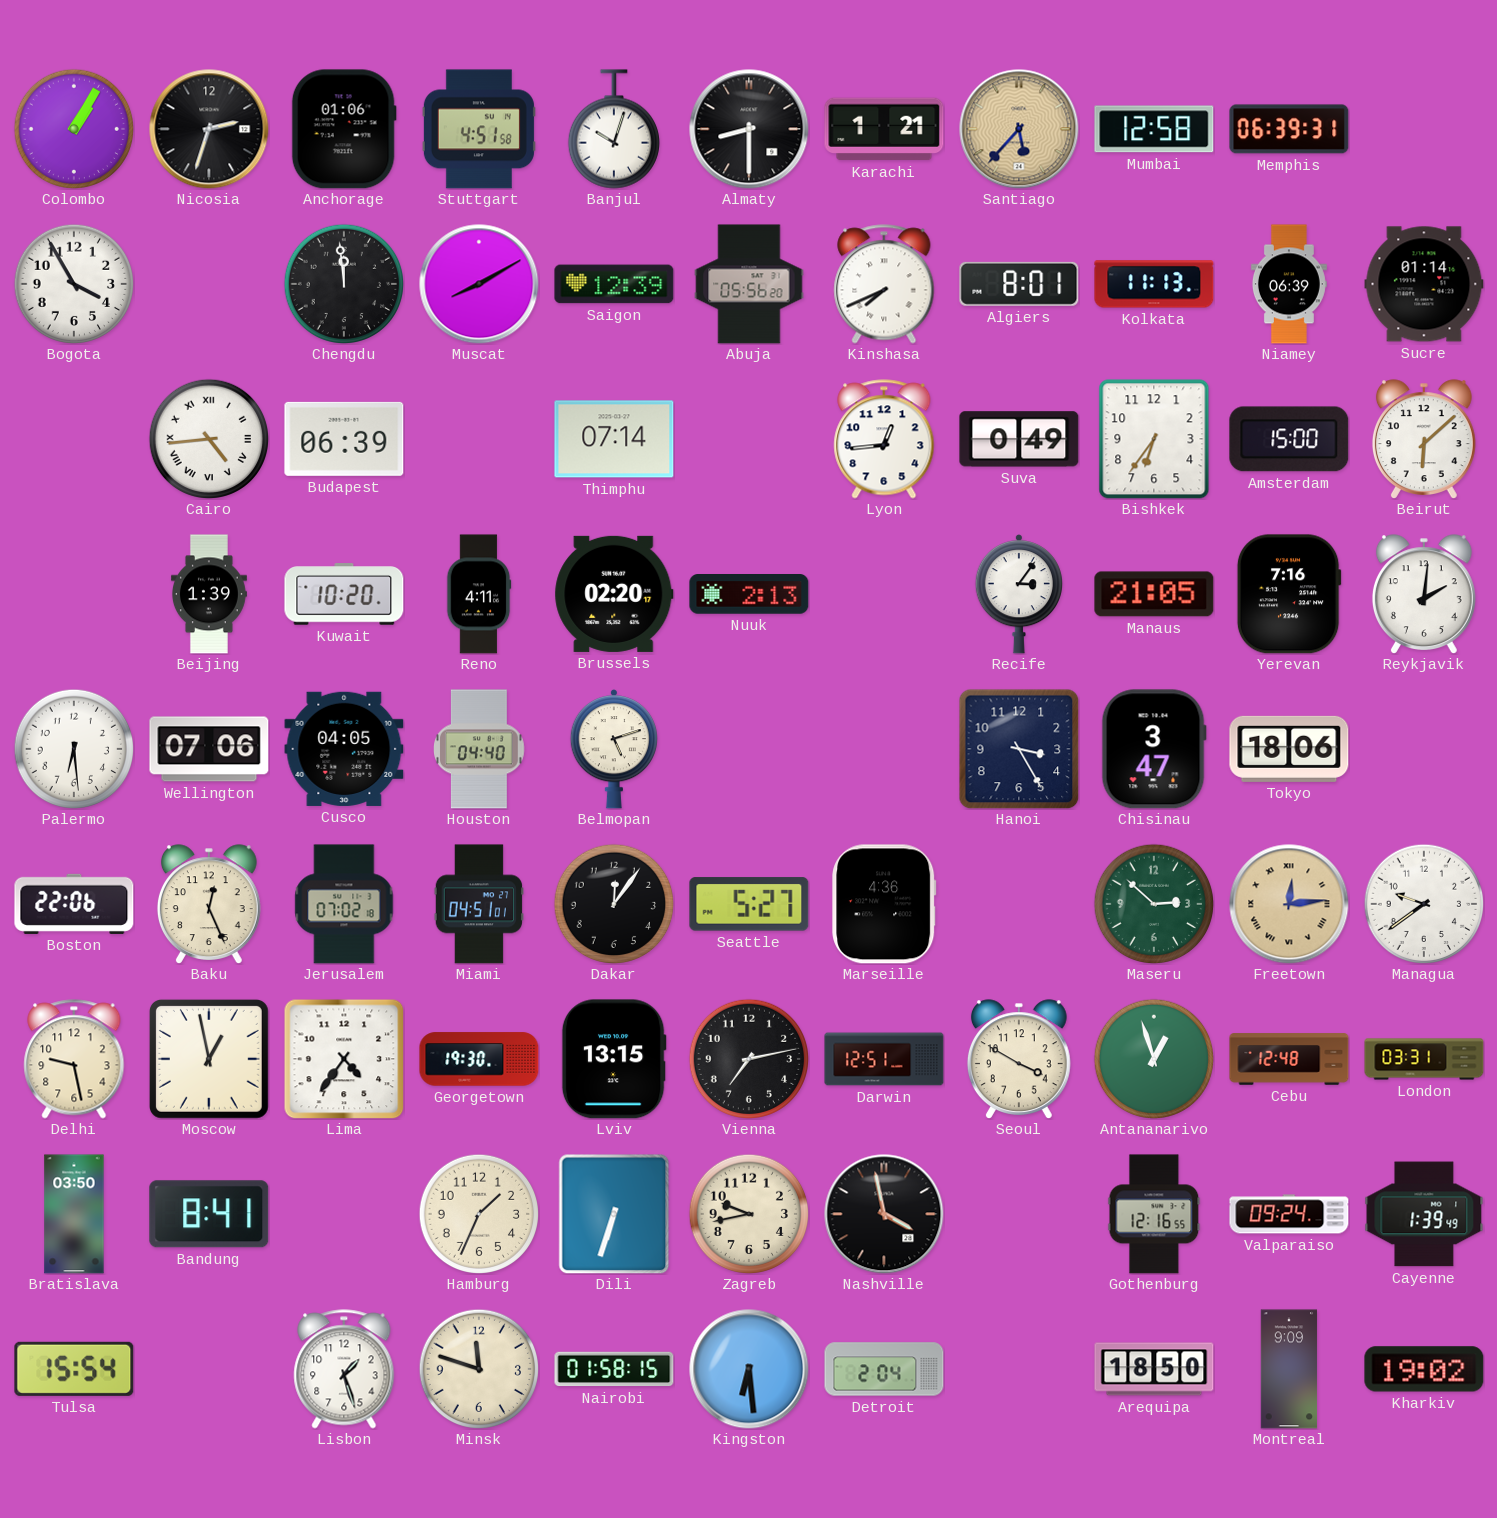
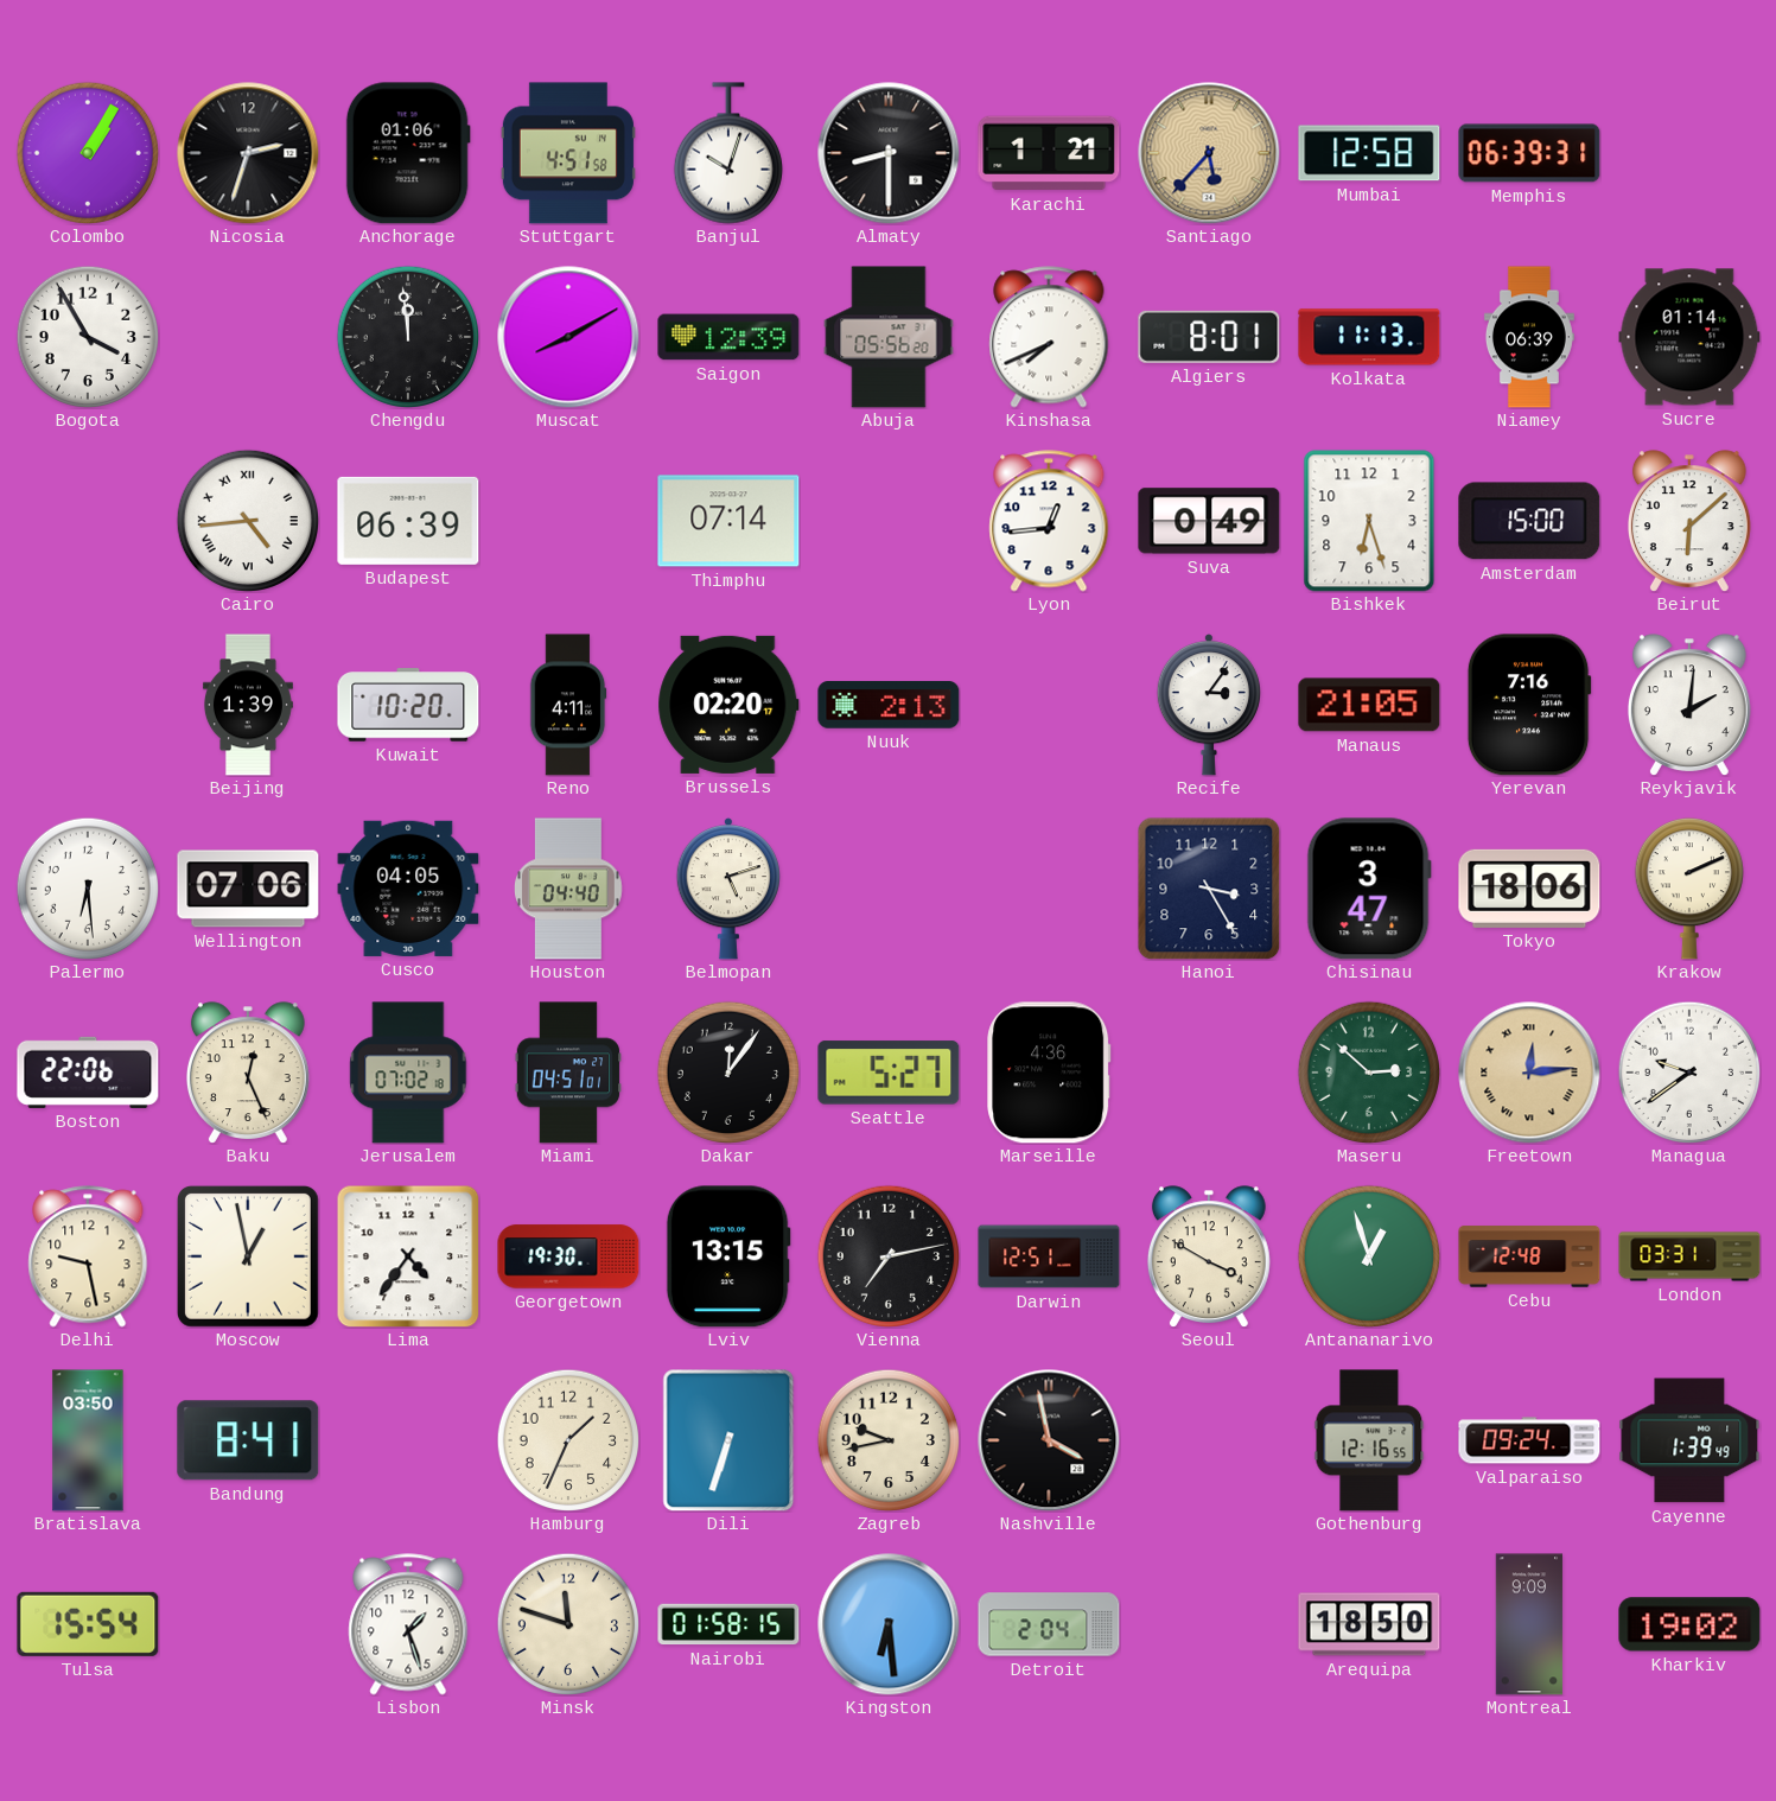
Bishkek: 6:36 -> 6:27 (1369, 521)
Krakow: none -> 2:11 (1689, 889)
